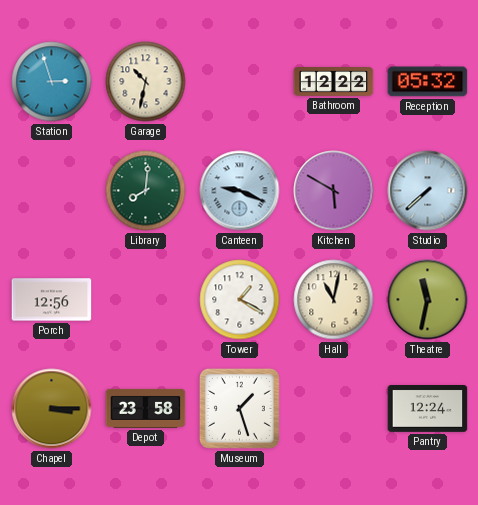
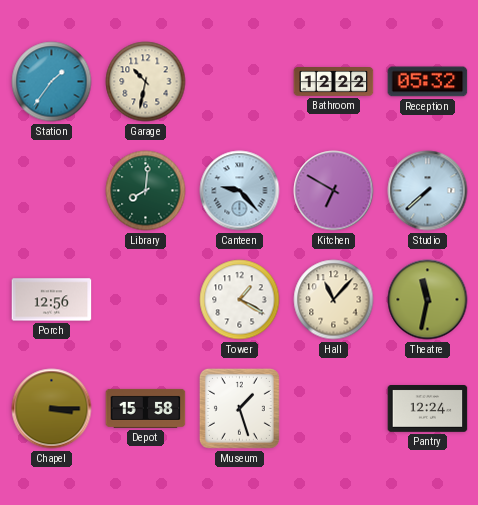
Station: 2:57 -> 1:36 (52, 82)
Canteen: 9:19 -> 9:23 (240, 191)
Kitchen: 5:50 -> 6:50 (334, 191)
Hall: 11:02 -> 11:07 (334, 300)
Depot: 23:58 -> 15:58 (146, 408)
